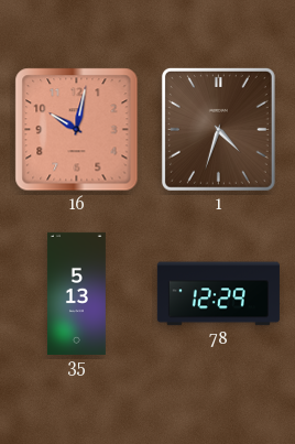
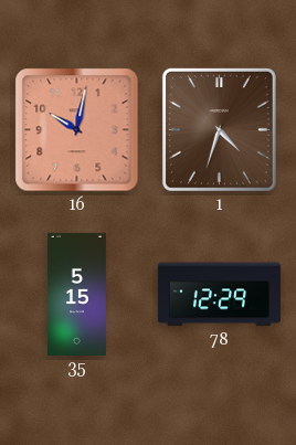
35: 5:13 -> 5:15 (76, 294)
